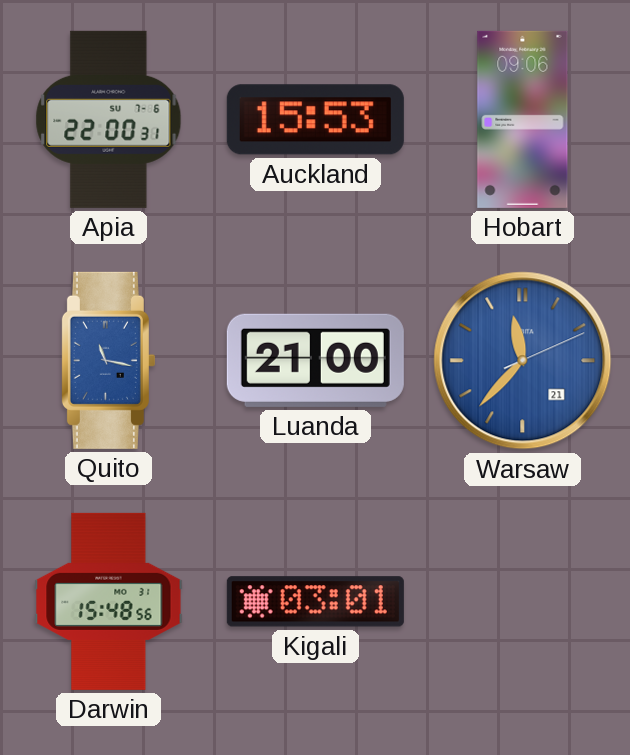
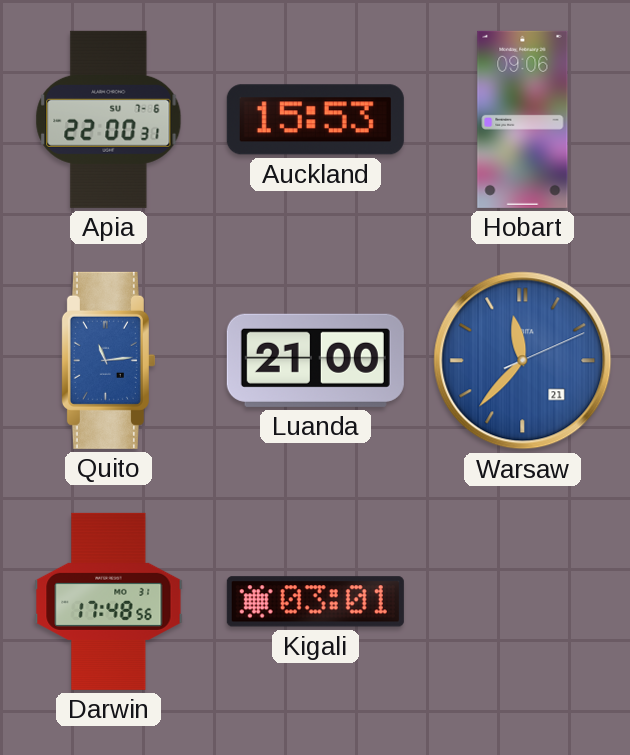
Quito: 11:17 -> 11:14 (108, 360)
Darwin: 15:48 -> 17:48 (109, 601)
